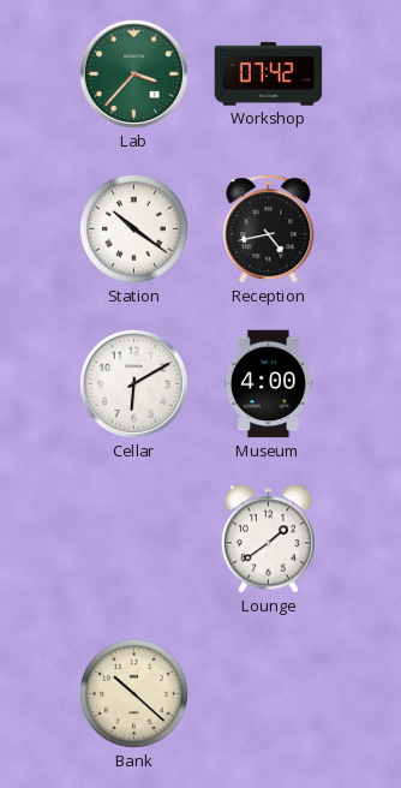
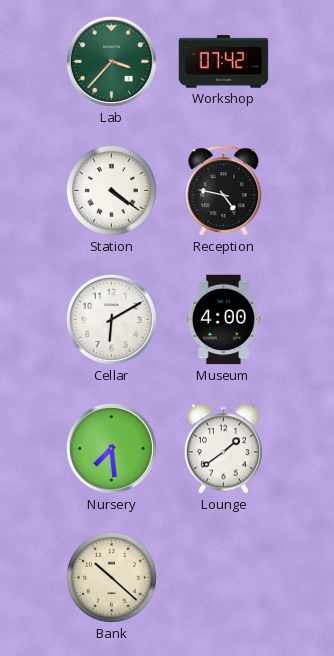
Station: 10:21 -> 4:21 (111, 190)
Reception: 4:43 -> 4:47 (224, 191)
Nursery: none -> 7:29 (111, 448)
